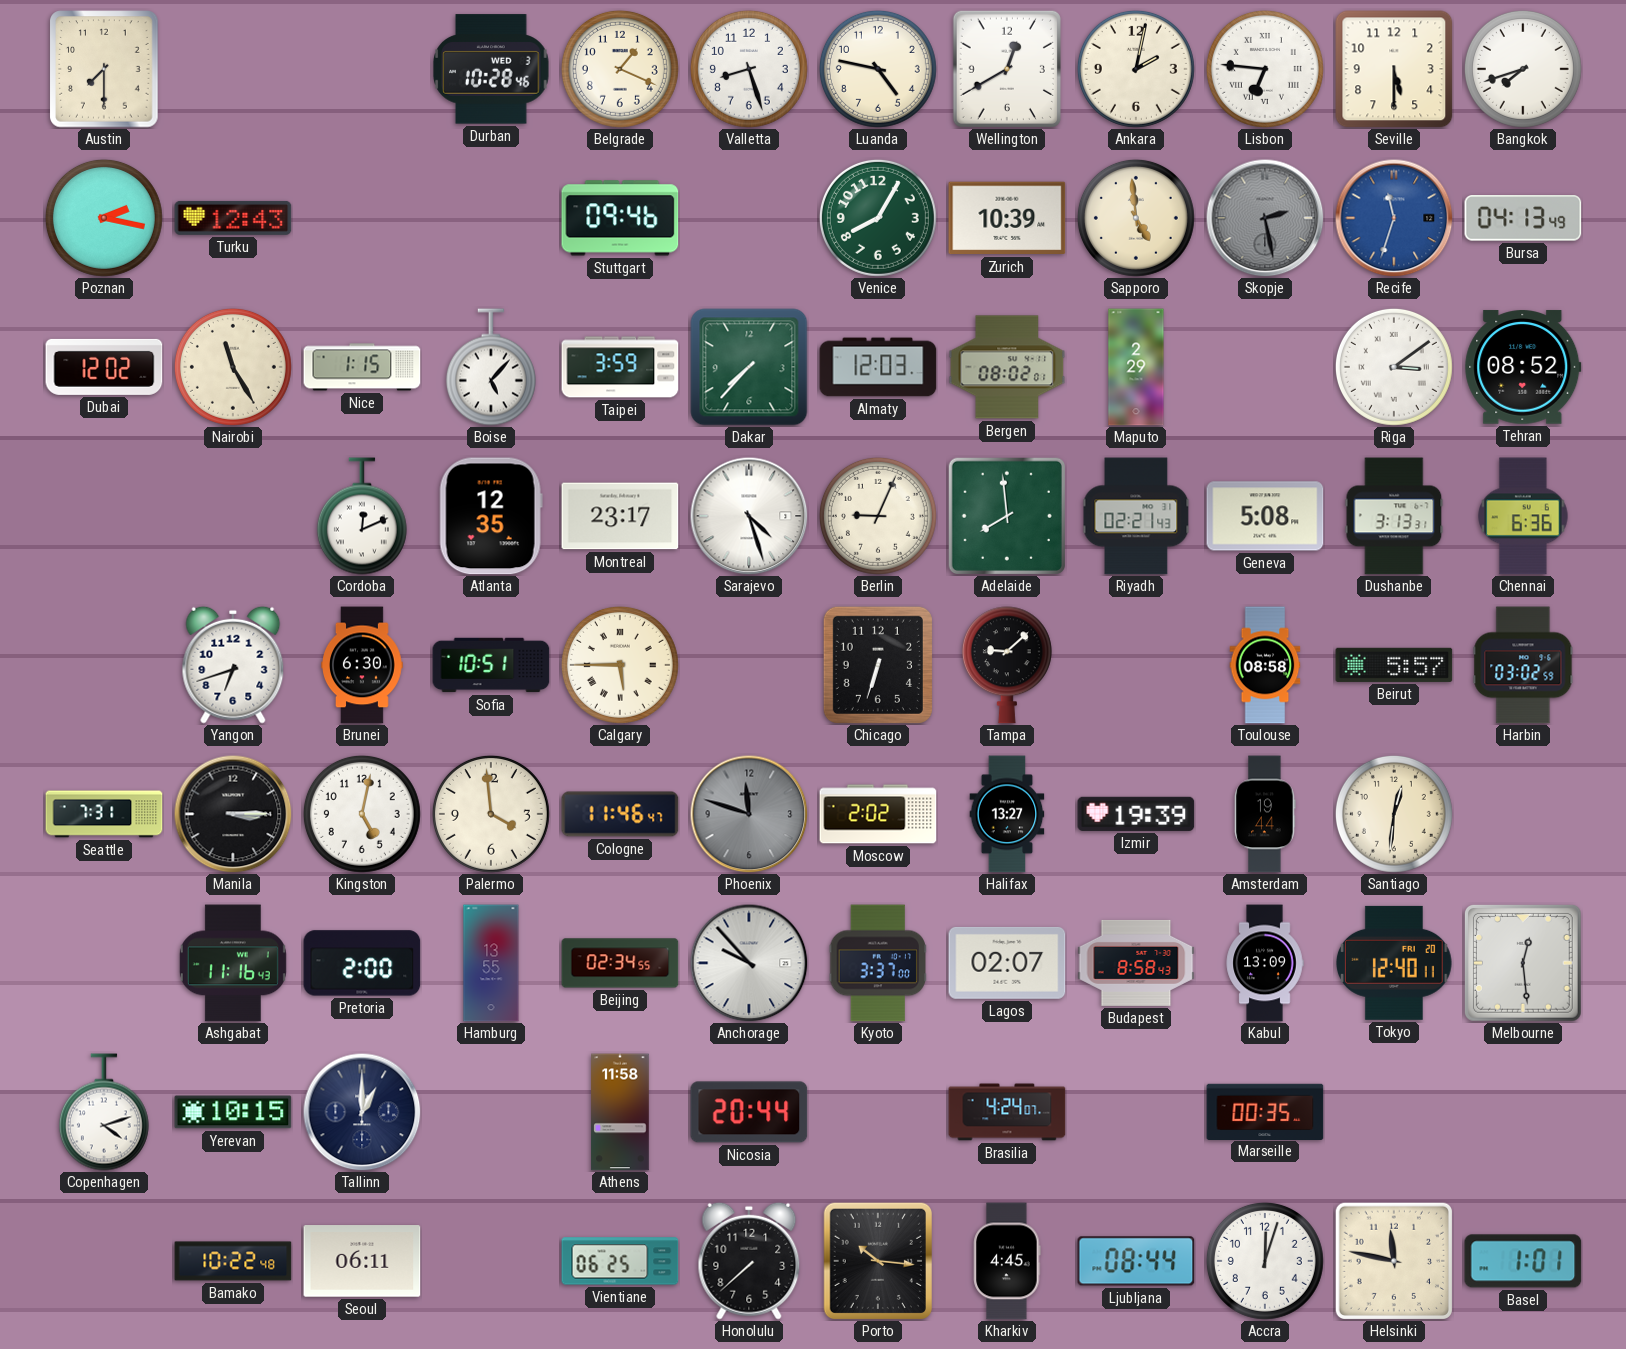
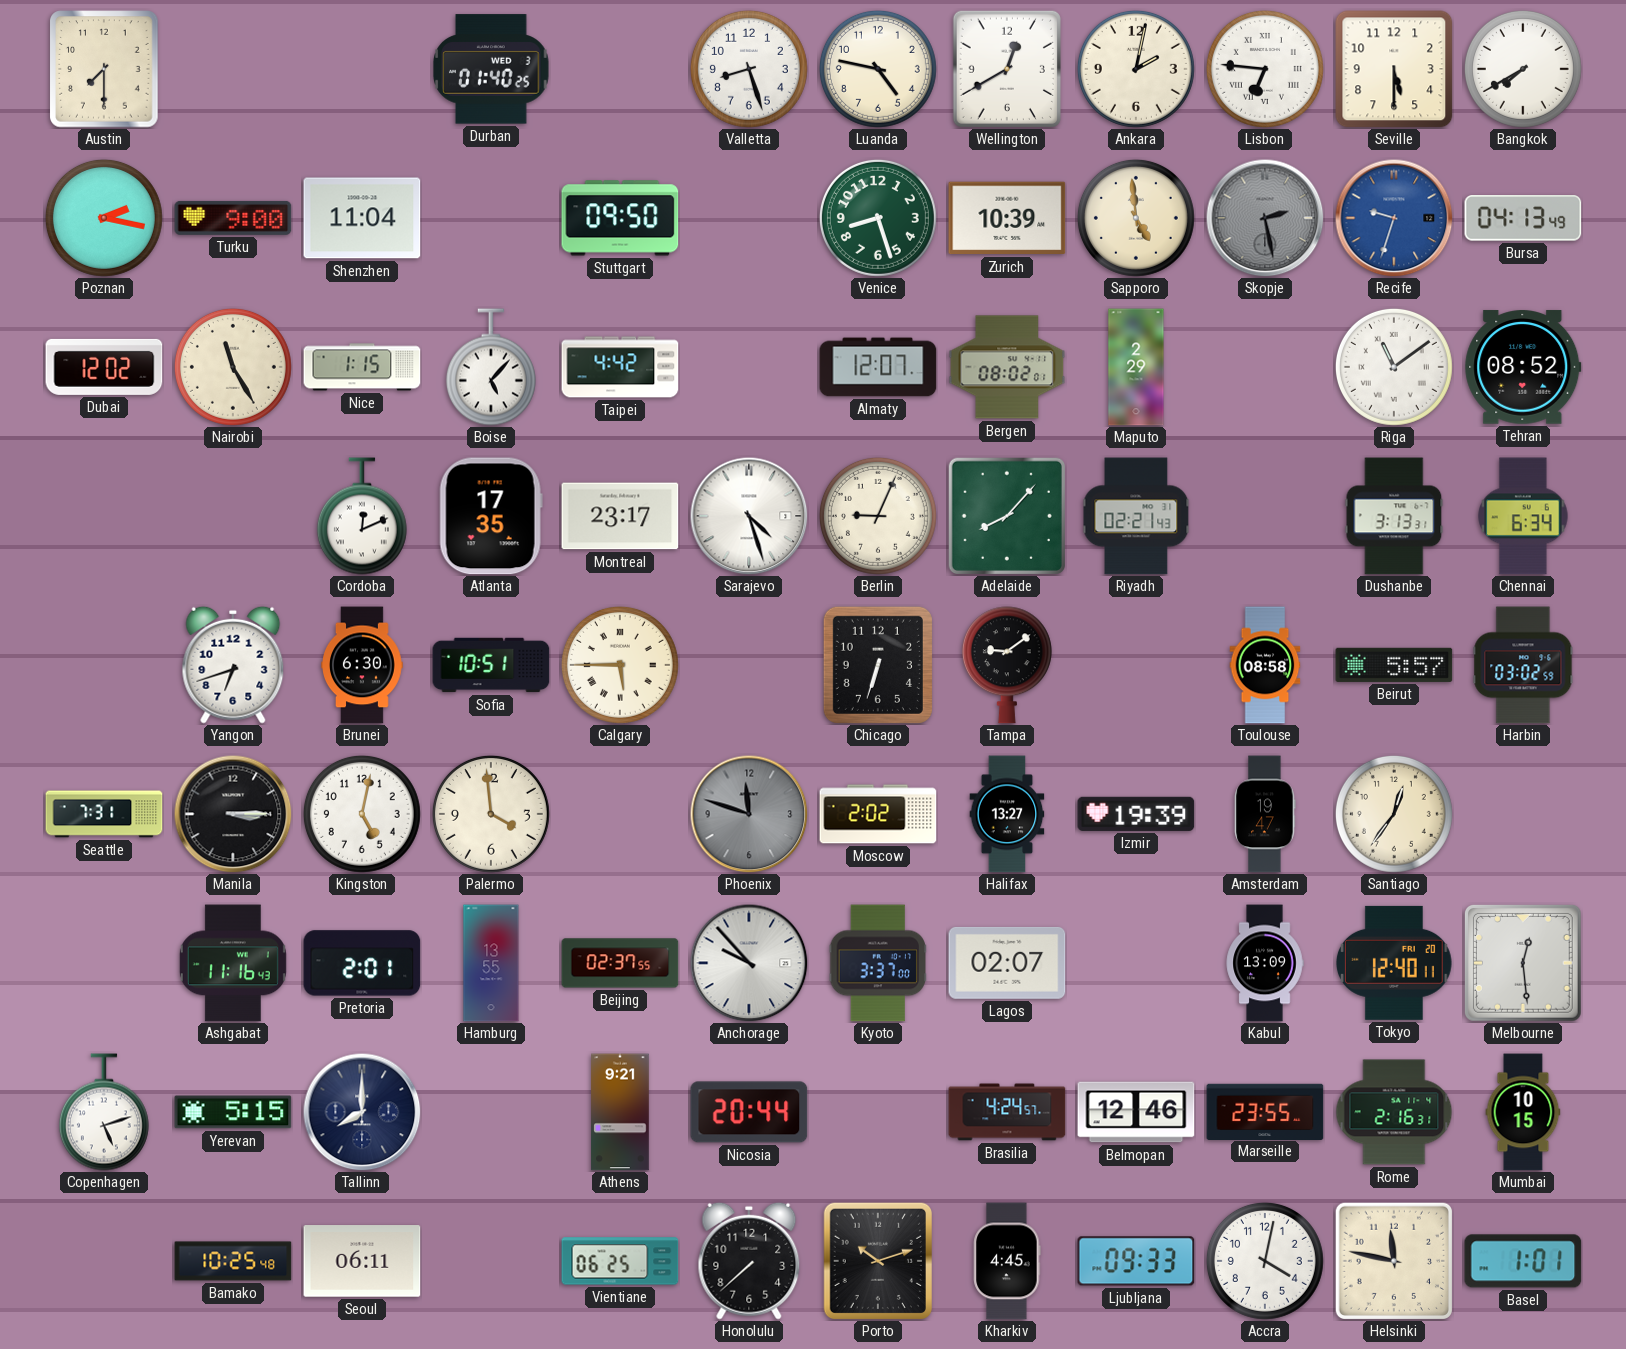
Durban: 10:28 -> 01:40 (491, 69)
Belgrade: 1:19 -> none (620, 69)
Bangkok: 7:42 -> 7:40 (1523, 69)
Turku: 12:43 -> 9:00 (233, 218)
Shenzhen: none -> 11:04 (362, 218)
Stuttgart: 09:46 -> 09:50 (620, 218)
Venice: 8:05 -> 8:27 (878, 218)
Recife: 11:33 -> 9:33 (1394, 218)
Taipei: 3:59 -> 4:42 (620, 367)
Dakar: 7:37 -> none (749, 367)
Almaty: 12:03 -> 12:07 (878, 367)
Riga: 3:09 -> 11:09 (1394, 367)
Atlanta: 12:35 -> 17:35 (491, 516)
Adelaide: 7:59 -> 8:07 (1007, 516)
Geneva: 5:08 -> none (1265, 516)
Chennai: 6:36 -> 6:34 (1523, 516)
Tampa: 9:08 -> 9:09 (1007, 665)
Cologne: 11:46 -> none (620, 814)
Amsterdam: 19:44 -> 19:47 (1265, 814)
Santiago: 12:31 -> 12:36 (1394, 814)
Pretoria: 2:00 -> 2:01 (362, 963)
Beijing: 02:34 -> 02:37 (620, 963)
Budapest: 8:58 -> none (1136, 963)
Copenhagen: 4:12 -> 5:12 (104, 1112)
Yerevan: 10:15 -> 5:15 (233, 1112)
Tallinn: 1:00 -> 8:00 (362, 1112)
Athens: 11:58 -> 9:21 (620, 1112)
Brasilia: 4:24:07 -> 4:24:57 (1007, 1112)
Belmopan: none -> 12:46 (1136, 1112)
Marseille: 00:35 -> 23:55 (1265, 1111)
Rome: none -> 2:16 (1394, 1112)
Mumbai: none -> 10:15 (1523, 1112)
Bamako: 10:22 -> 10:25 (233, 1261)
Porto: 10:16 -> 10:12 (877, 1260)
Ljubljana: 08:44 -> 09:33 (1136, 1261)
Accra: 12:03 -> 4:02 (1265, 1261)
